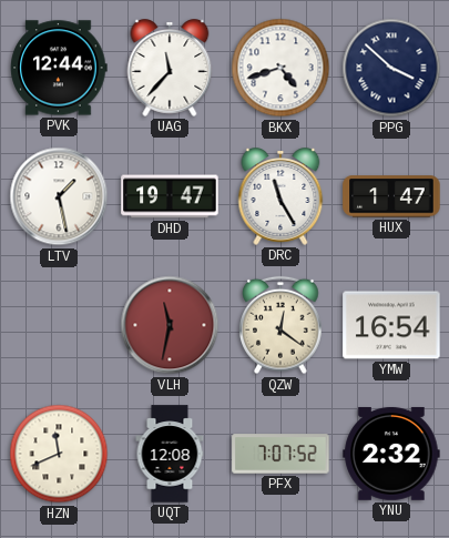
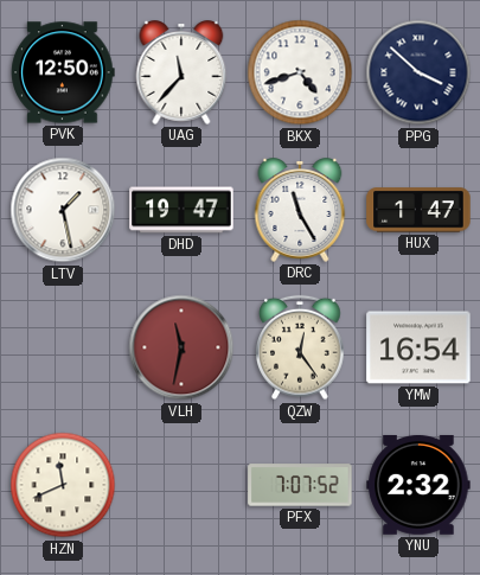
PVK: 12:44 -> 12:50 (63, 72)
QZW: 12:21 -> 12:24 (300, 347)
UQT: 12:08 -> none (170, 454)
